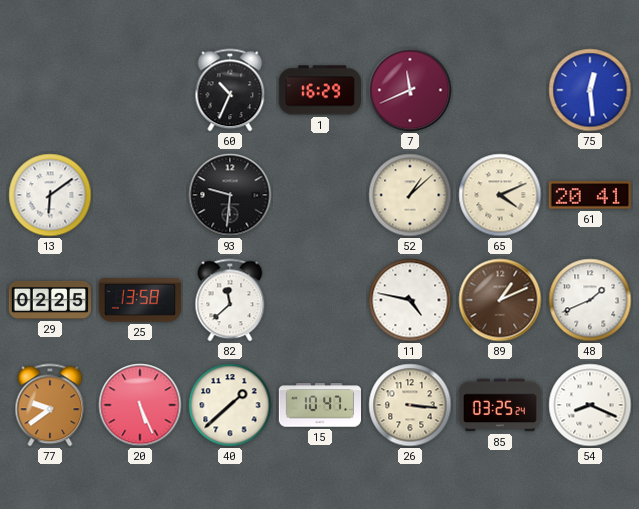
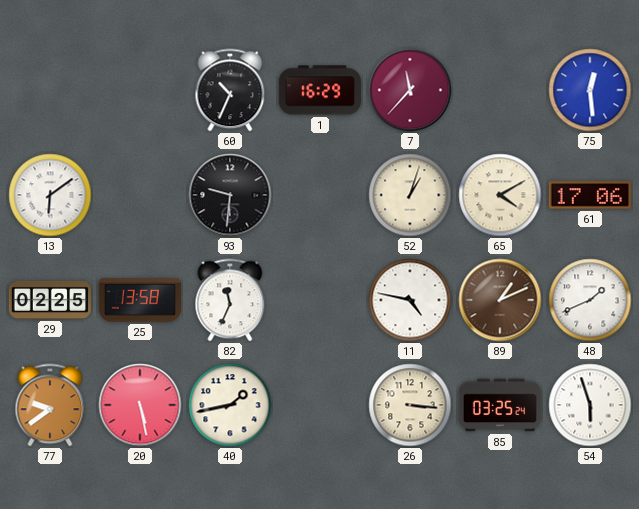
7: 11:41 -> 11:37 (410, 90)
52: 1:08 -> 1:03 (410, 195)
65: 4:11 -> 4:10 (500, 195)
61: 20:41 -> 17:06 (590, 195)
82: 11:38 -> 11:34 (230, 300)
20: 5:26 -> 5:28 (140, 405)
40: 1:38 -> 1:43 (230, 405)
15: 10:47 -> none (319, 405)
54: 8:19 -> 5:57 (590, 405)
